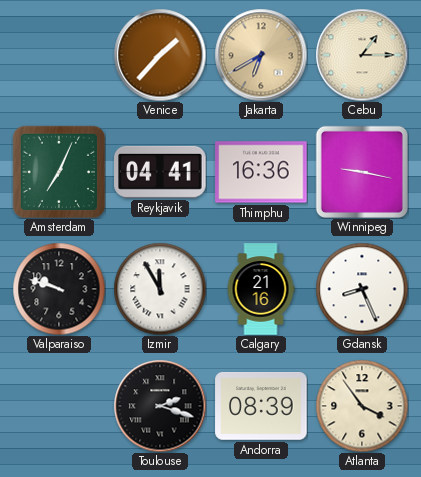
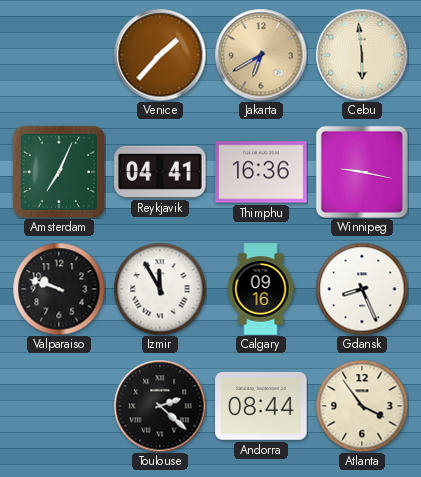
Cebu: 1:15 -> 5:59 (362, 55)
Calgary: 21:16 -> 09:16 (261, 289)
Toulouse: 2:18 -> 2:22 (160, 406)
Andorra: 08:39 -> 08:44 (261, 406)
